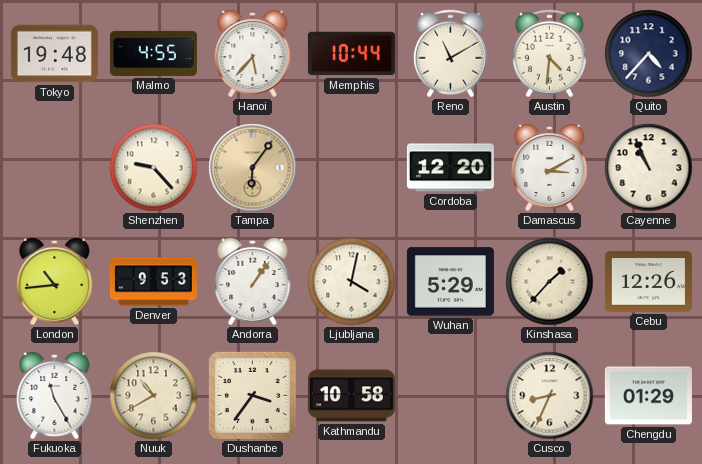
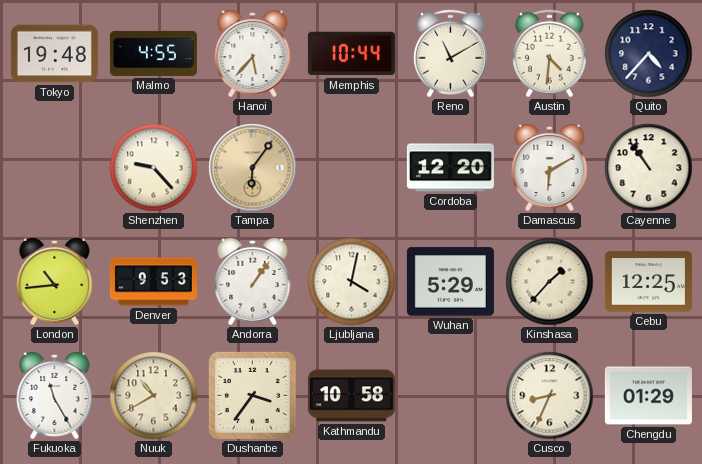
Damascus: 3:10 -> 6:10 (550, 167)
Cayenne: 10:56 -> 10:54 (649, 168)
Cebu: 12:26 -> 12:25 (648, 282)
